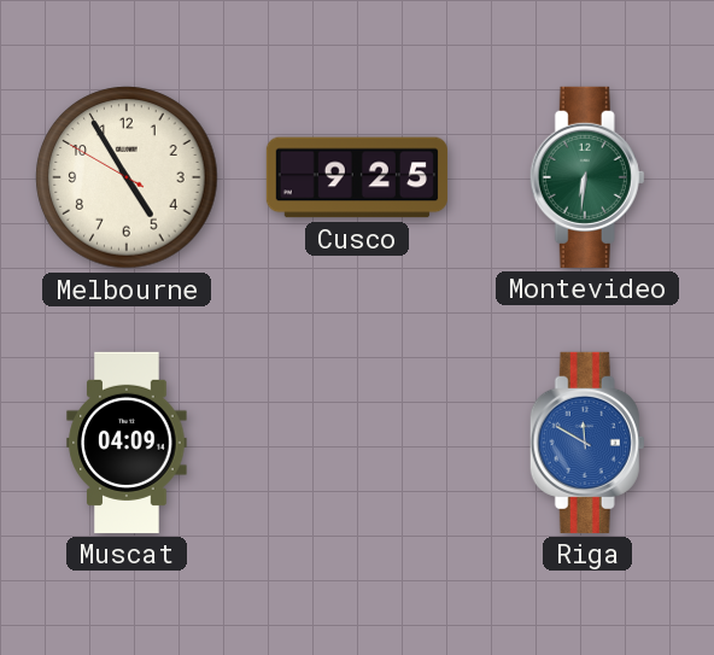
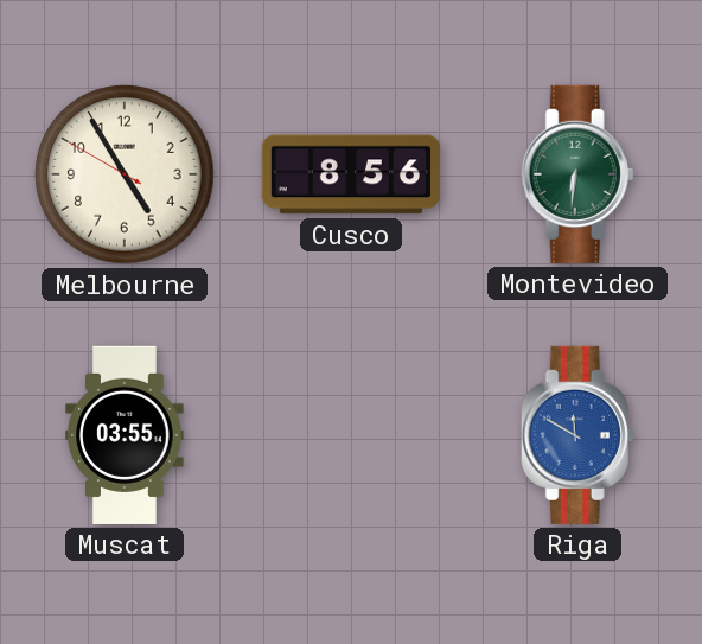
Cusco: 9:25 -> 8:56 (351, 174)
Muscat: 04:09 -> 03:55 (125, 435)
